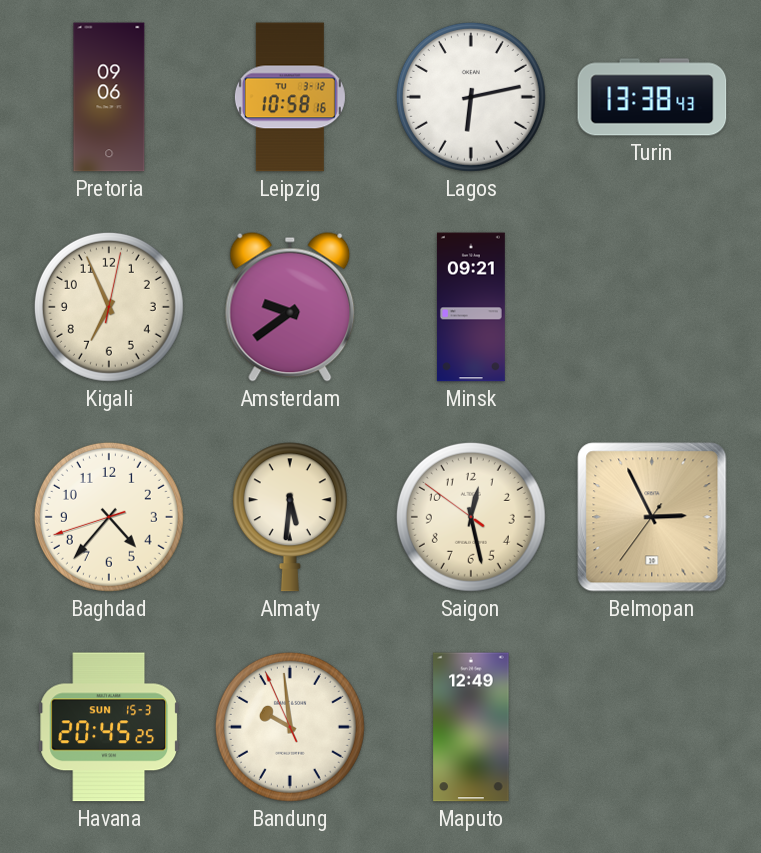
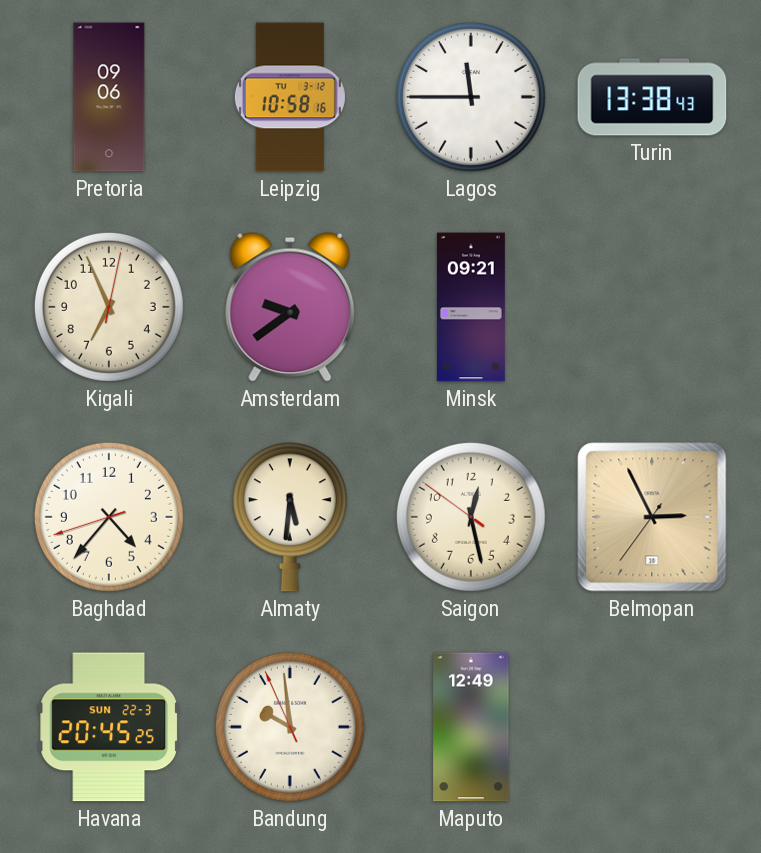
Lagos: 6:13 -> 11:45 (471, 97)
Havana date: SUN 15-3 -> SUN 22-3 (109, 727)
